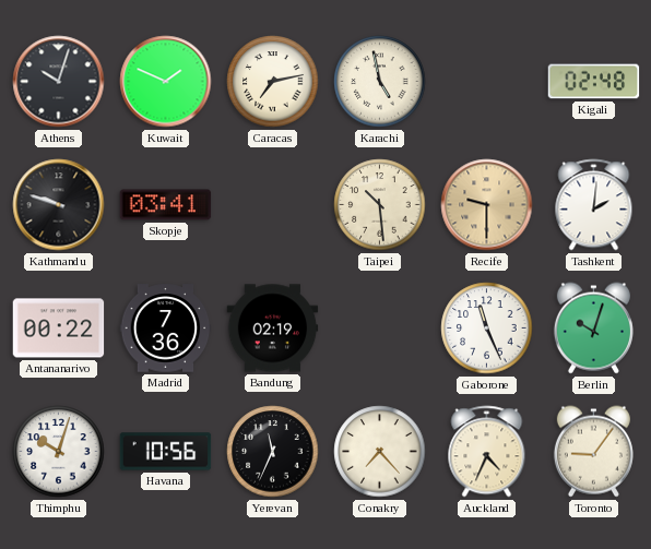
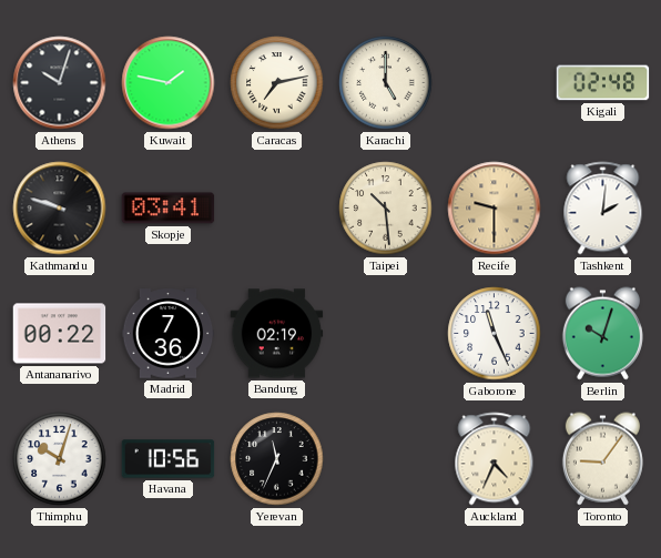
Kuwait: 1:49 -> 1:47 (169, 83)
Karachi: 4:58 -> 5:00 (386, 83)
Conakry: 7:23 -> none (380, 452)
